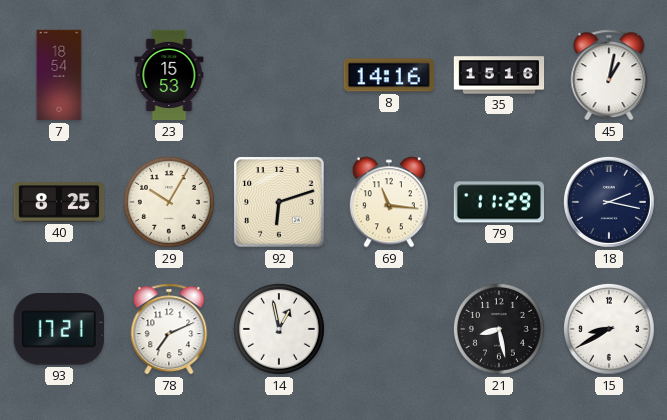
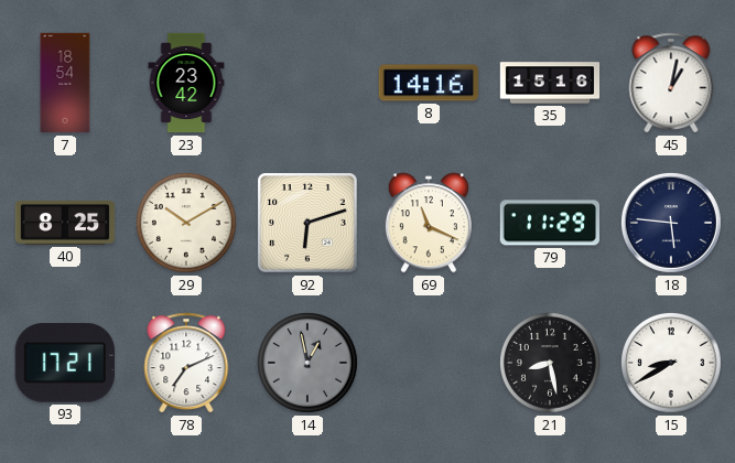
23: 15:53 -> 23:42 (186, 83)
29: 10:05 -> 10:10 (186, 223)
69: 11:16 -> 11:19 (429, 223)
18: 2:17 -> 5:46 (671, 223)
14 dial: white -> grey (307, 363)
